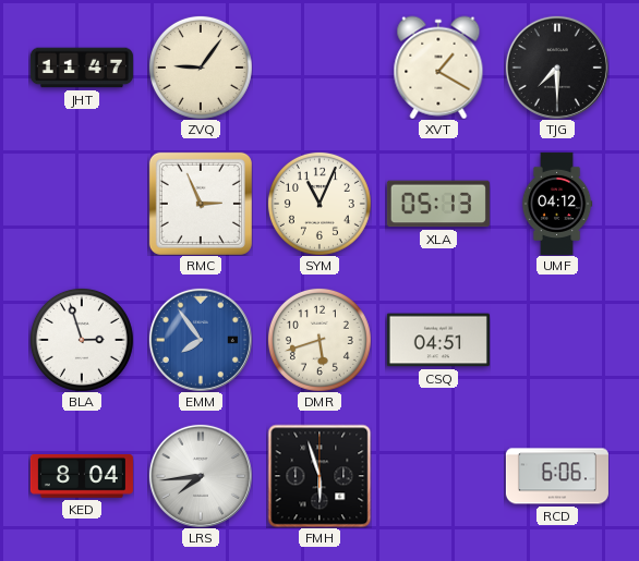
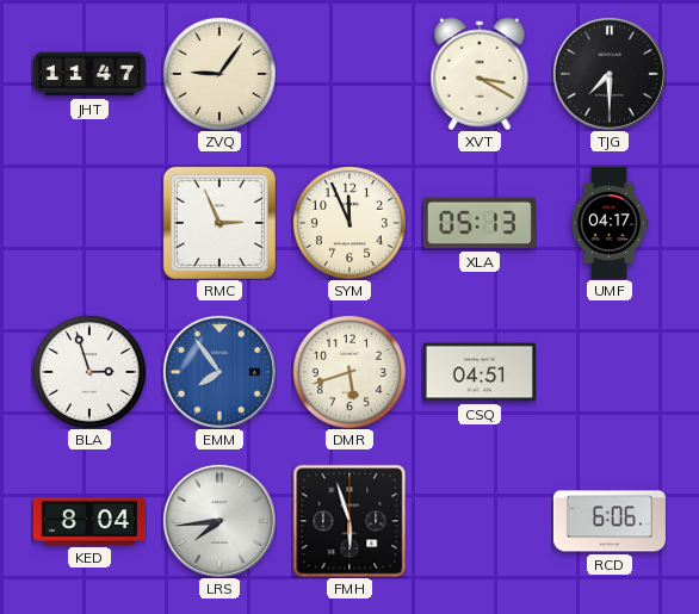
XVT: 1:20 -> 3:20 (480, 74)
SYM: 11:04 -> 11:56 (349, 223)
UMF: 04:12 -> 04:17 (610, 223)
